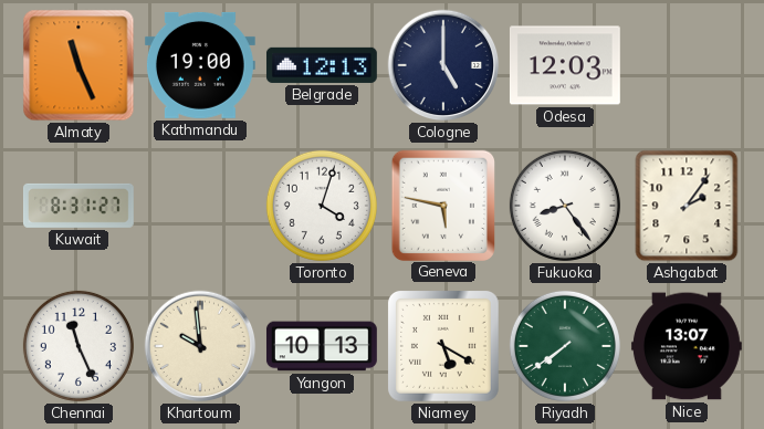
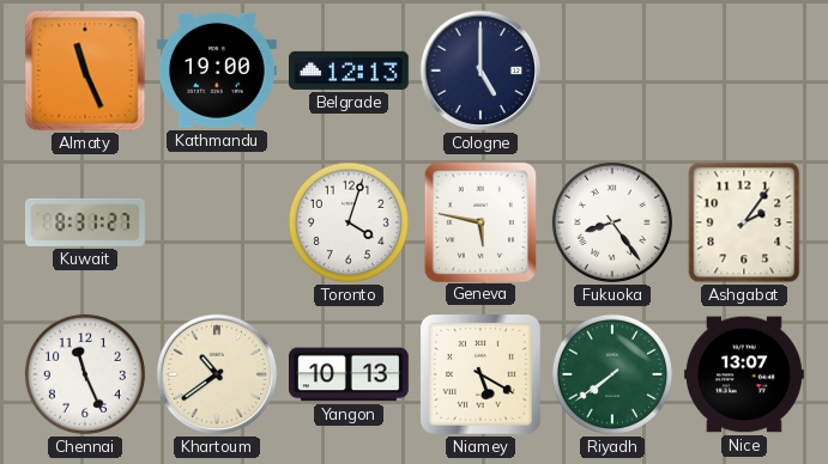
Odesa: 12:03 -> none (565, 65)
Khartoum: 9:59 -> 10:39 (217, 374)
